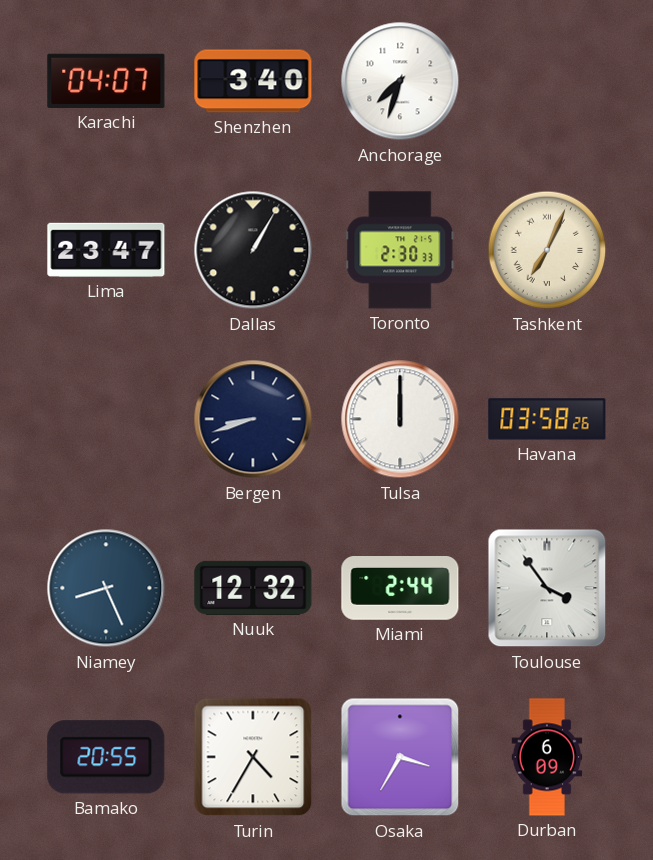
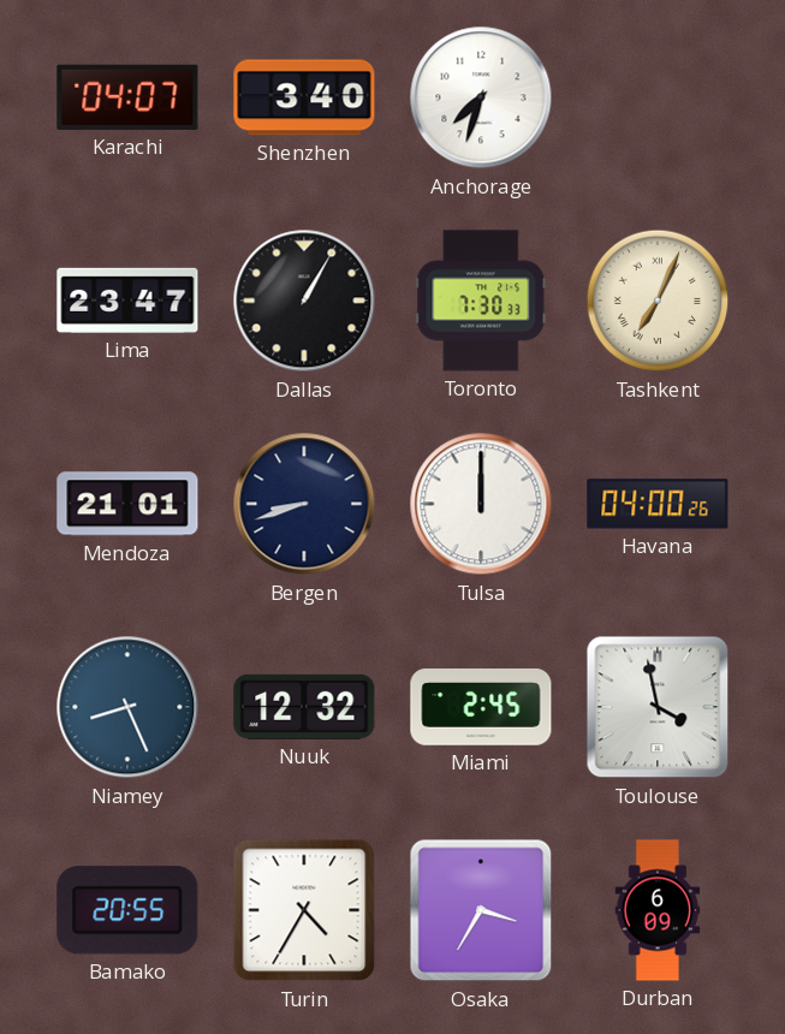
Toronto: 2:30 -> 7:30 (481, 301)
Mendoza: none -> 21:01 (127, 504)
Havana: 03:58 -> 04:00 (658, 504)
Miami: 2:44 -> 2:45 (481, 708)
Toulouse: 3:54 -> 3:58 (658, 707)
